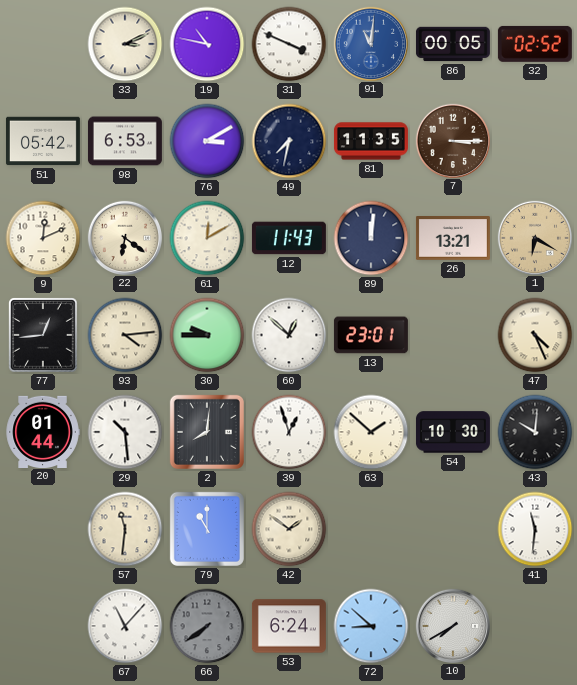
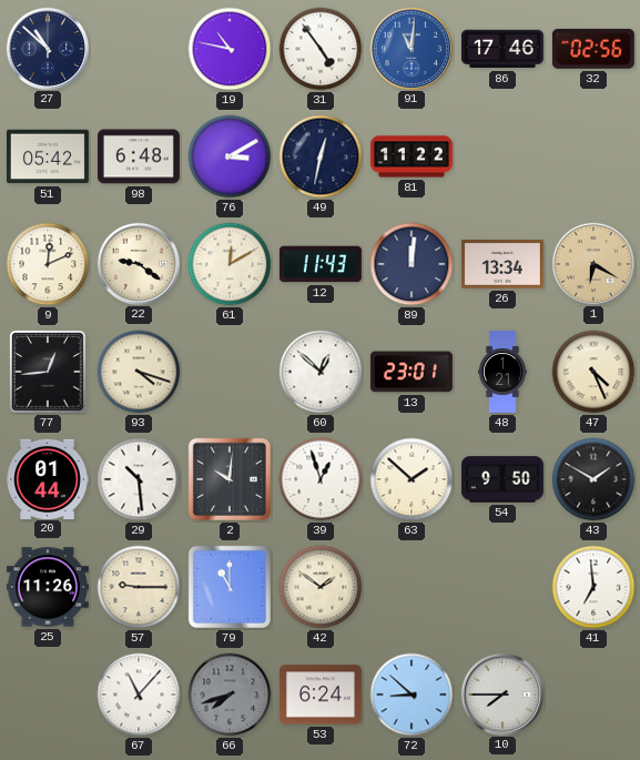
27: none -> 10:52 (47, 48)
33: 3:11 -> none (125, 44)
31: 3:49 -> 4:54 (321, 49)
86: 00:05 -> 17:46 (502, 49)
32: 02:52 -> 02:56 (593, 49)
98: 6:53 -> 6:48 (139, 156)
49: 7:32 -> 12:32 (321, 156)
81: 11:35 -> 11:22 (412, 156)
7: 3:15 -> none (452, 140)
22: 6:21 -> 9:21 (138, 263)
26: 13:21 -> 13:34 (502, 265)
93: 4:14 -> 4:18 (139, 372)
30: 9:45 -> none (207, 335)
48: none -> 1:21 (502, 373)
2: 8:01 -> 10:01 (230, 479)
54: 10:30 -> 9:50 (502, 479)
43: 10:01 -> 1:50 (593, 479)
25: none -> 11:26 (48, 587)
57: 11:31 -> 9:15 (139, 587)
41: 11:31 -> 6:59 (593, 587)
66: 7:39 -> 7:42 (230, 695)
10: 7:40 -> 7:45 (501, 693)
